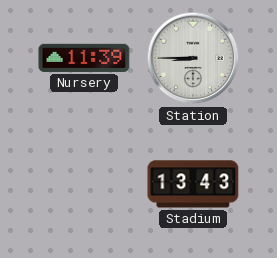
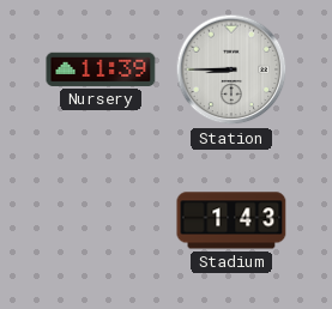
Stadium: 13:43 -> 1:43 (231, 220)
